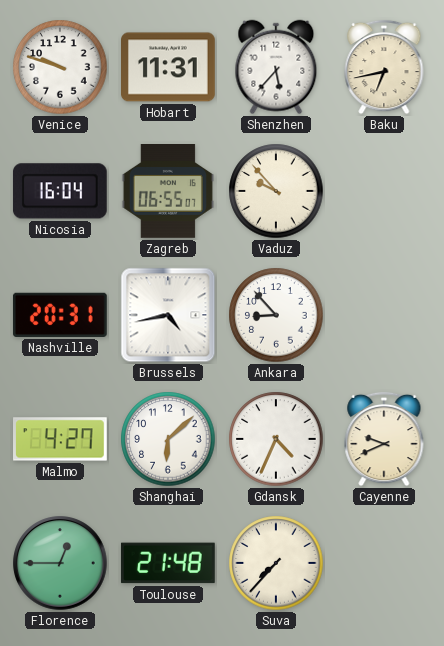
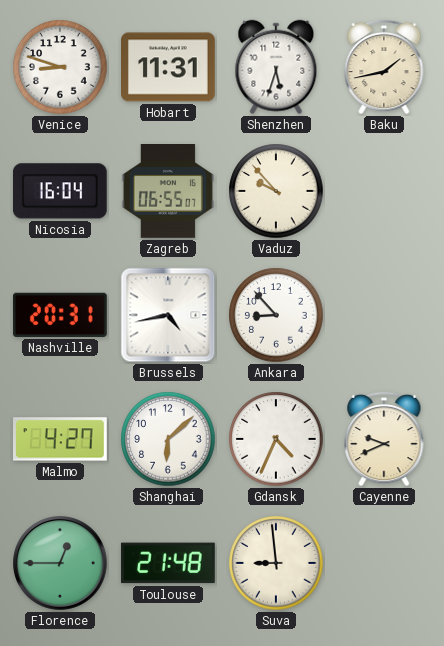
Venice: 9:48 -> 8:48 (60, 67)
Shenzhen: 5:37 -> 5:33 (276, 67)
Baku: 6:43 -> 1:43 (384, 67)
Suva: 7:37 -> 8:59 (276, 563)
